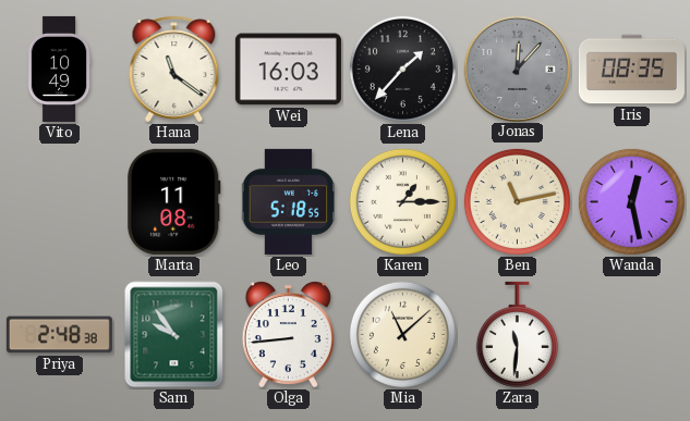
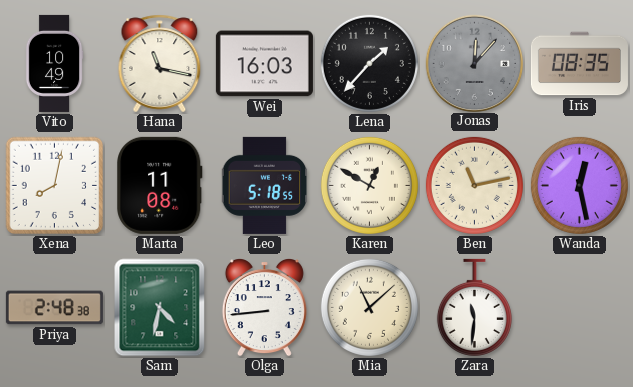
Hana: 11:21 -> 11:17 (160, 64)
Xena: none -> 8:02 (54, 186)
Karen: 1:15 -> 12:50 (369, 185)
Sam: 9:54 -> 4:32 (160, 308)
